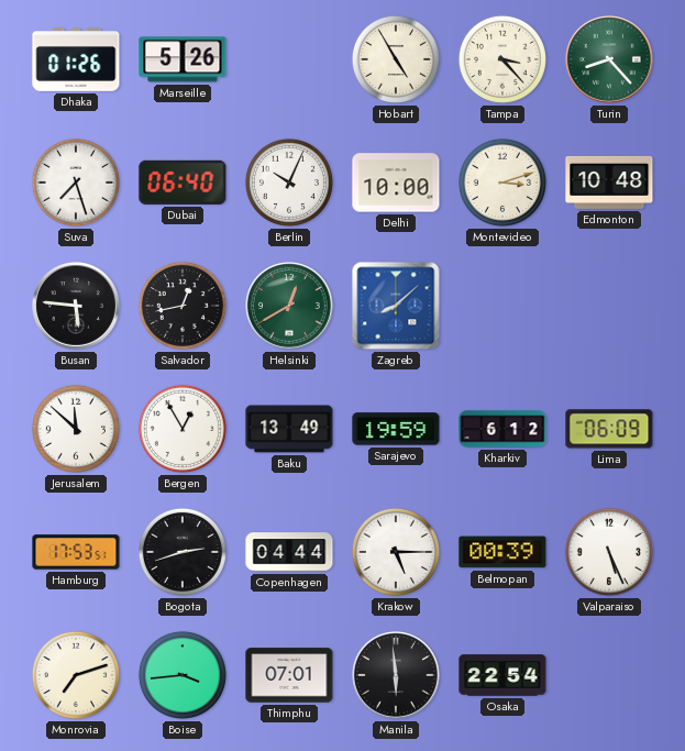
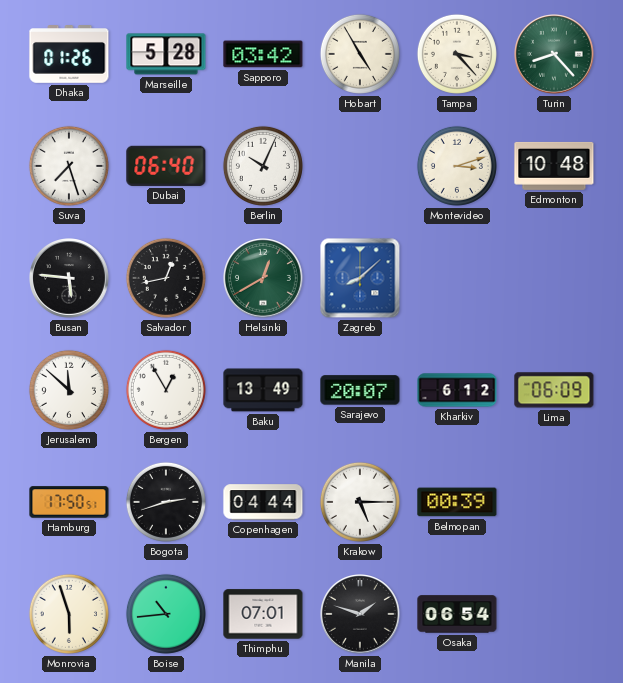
Marseille: 5:26 -> 5:28 (166, 54)
Sapporo: none -> 03:42 (263, 54)
Delhi: 10:00 -> none (396, 183)
Sarajevo: 19:59 -> 20:07 (360, 390)
Hamburg: 17:53 -> 17:50 (69, 502)
Valparaiso: 5:26 -> none (609, 552)
Monrovia: 7:12 -> 5:57 (69, 614)
Boise: 3:44 -> 10:44 (166, 614)
Manila: 5:59 -> 1:48 (361, 615)
Osaka: 22:54 -> 06:54 (457, 614)
